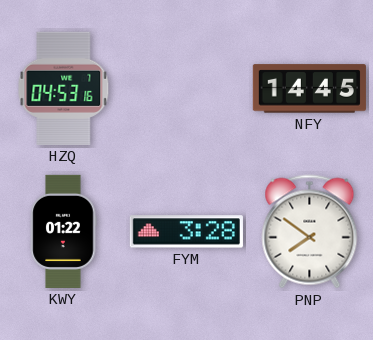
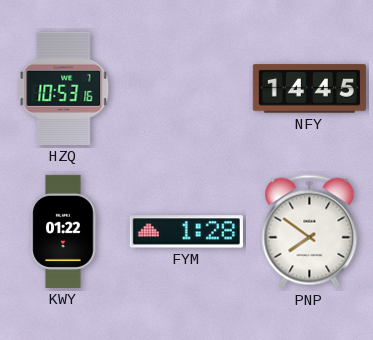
HZQ: 04:53 -> 10:53 (64, 88)
FYM: 3:28 -> 1:28 (186, 232)
